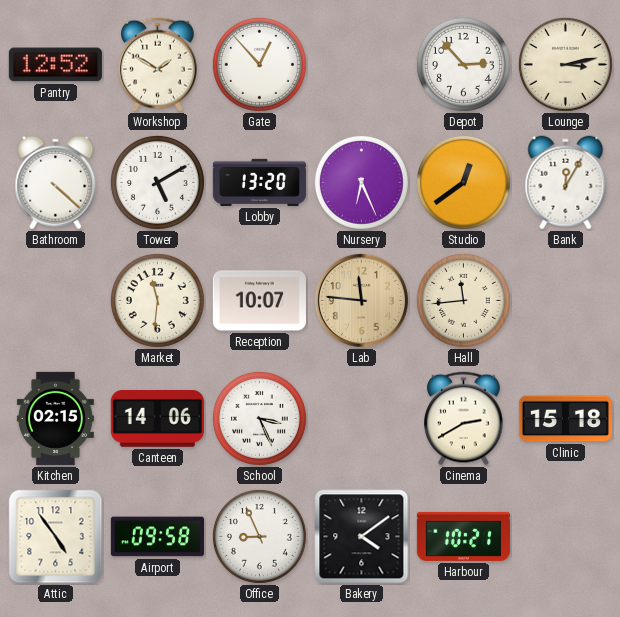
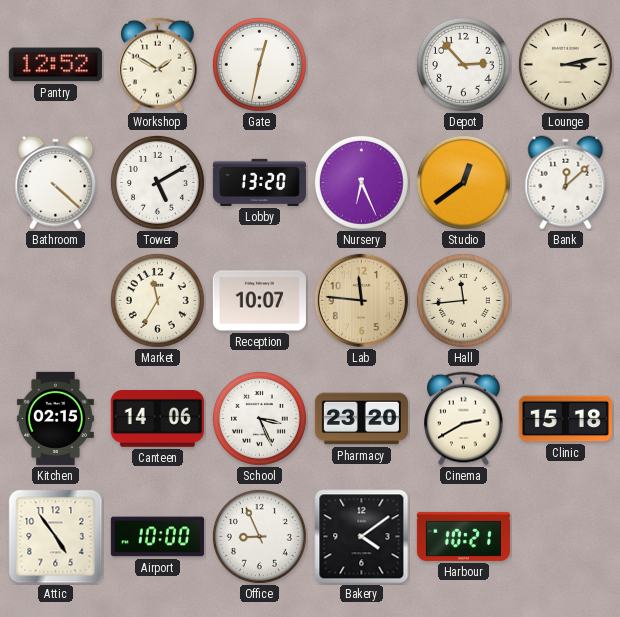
Gate: 12:53 -> 12:32 (259, 64)
Bank: 12:05 -> 12:08 (566, 183)
Market: 11:31 -> 11:35 (157, 300)
Pharmacy: none -> 23:20 (361, 419)
Airport: 09:58 -> 10:00 (157, 537)
